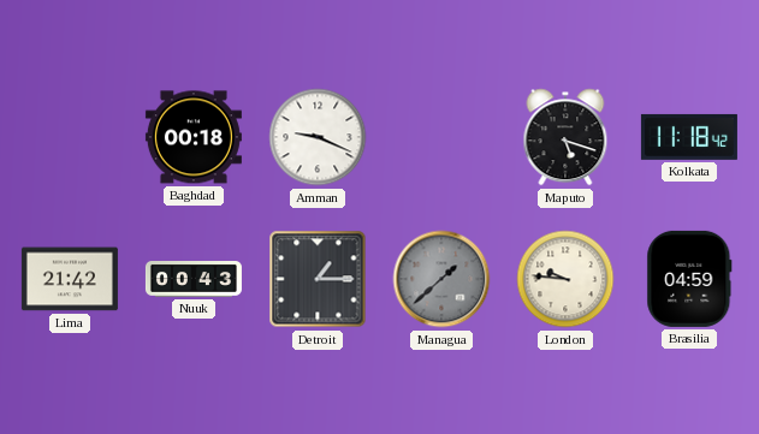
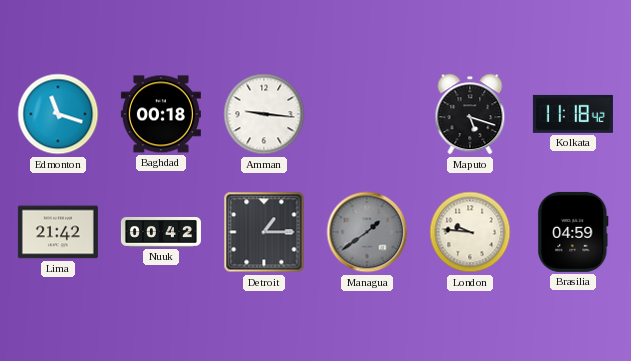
Edmonton: none -> 11:18 (58, 114)
Amman: 9:19 -> 9:16 (264, 114)
Nuuk: 00:43 -> 00:42 (161, 233)
Managua: 1:38 -> 1:39 (367, 232)
